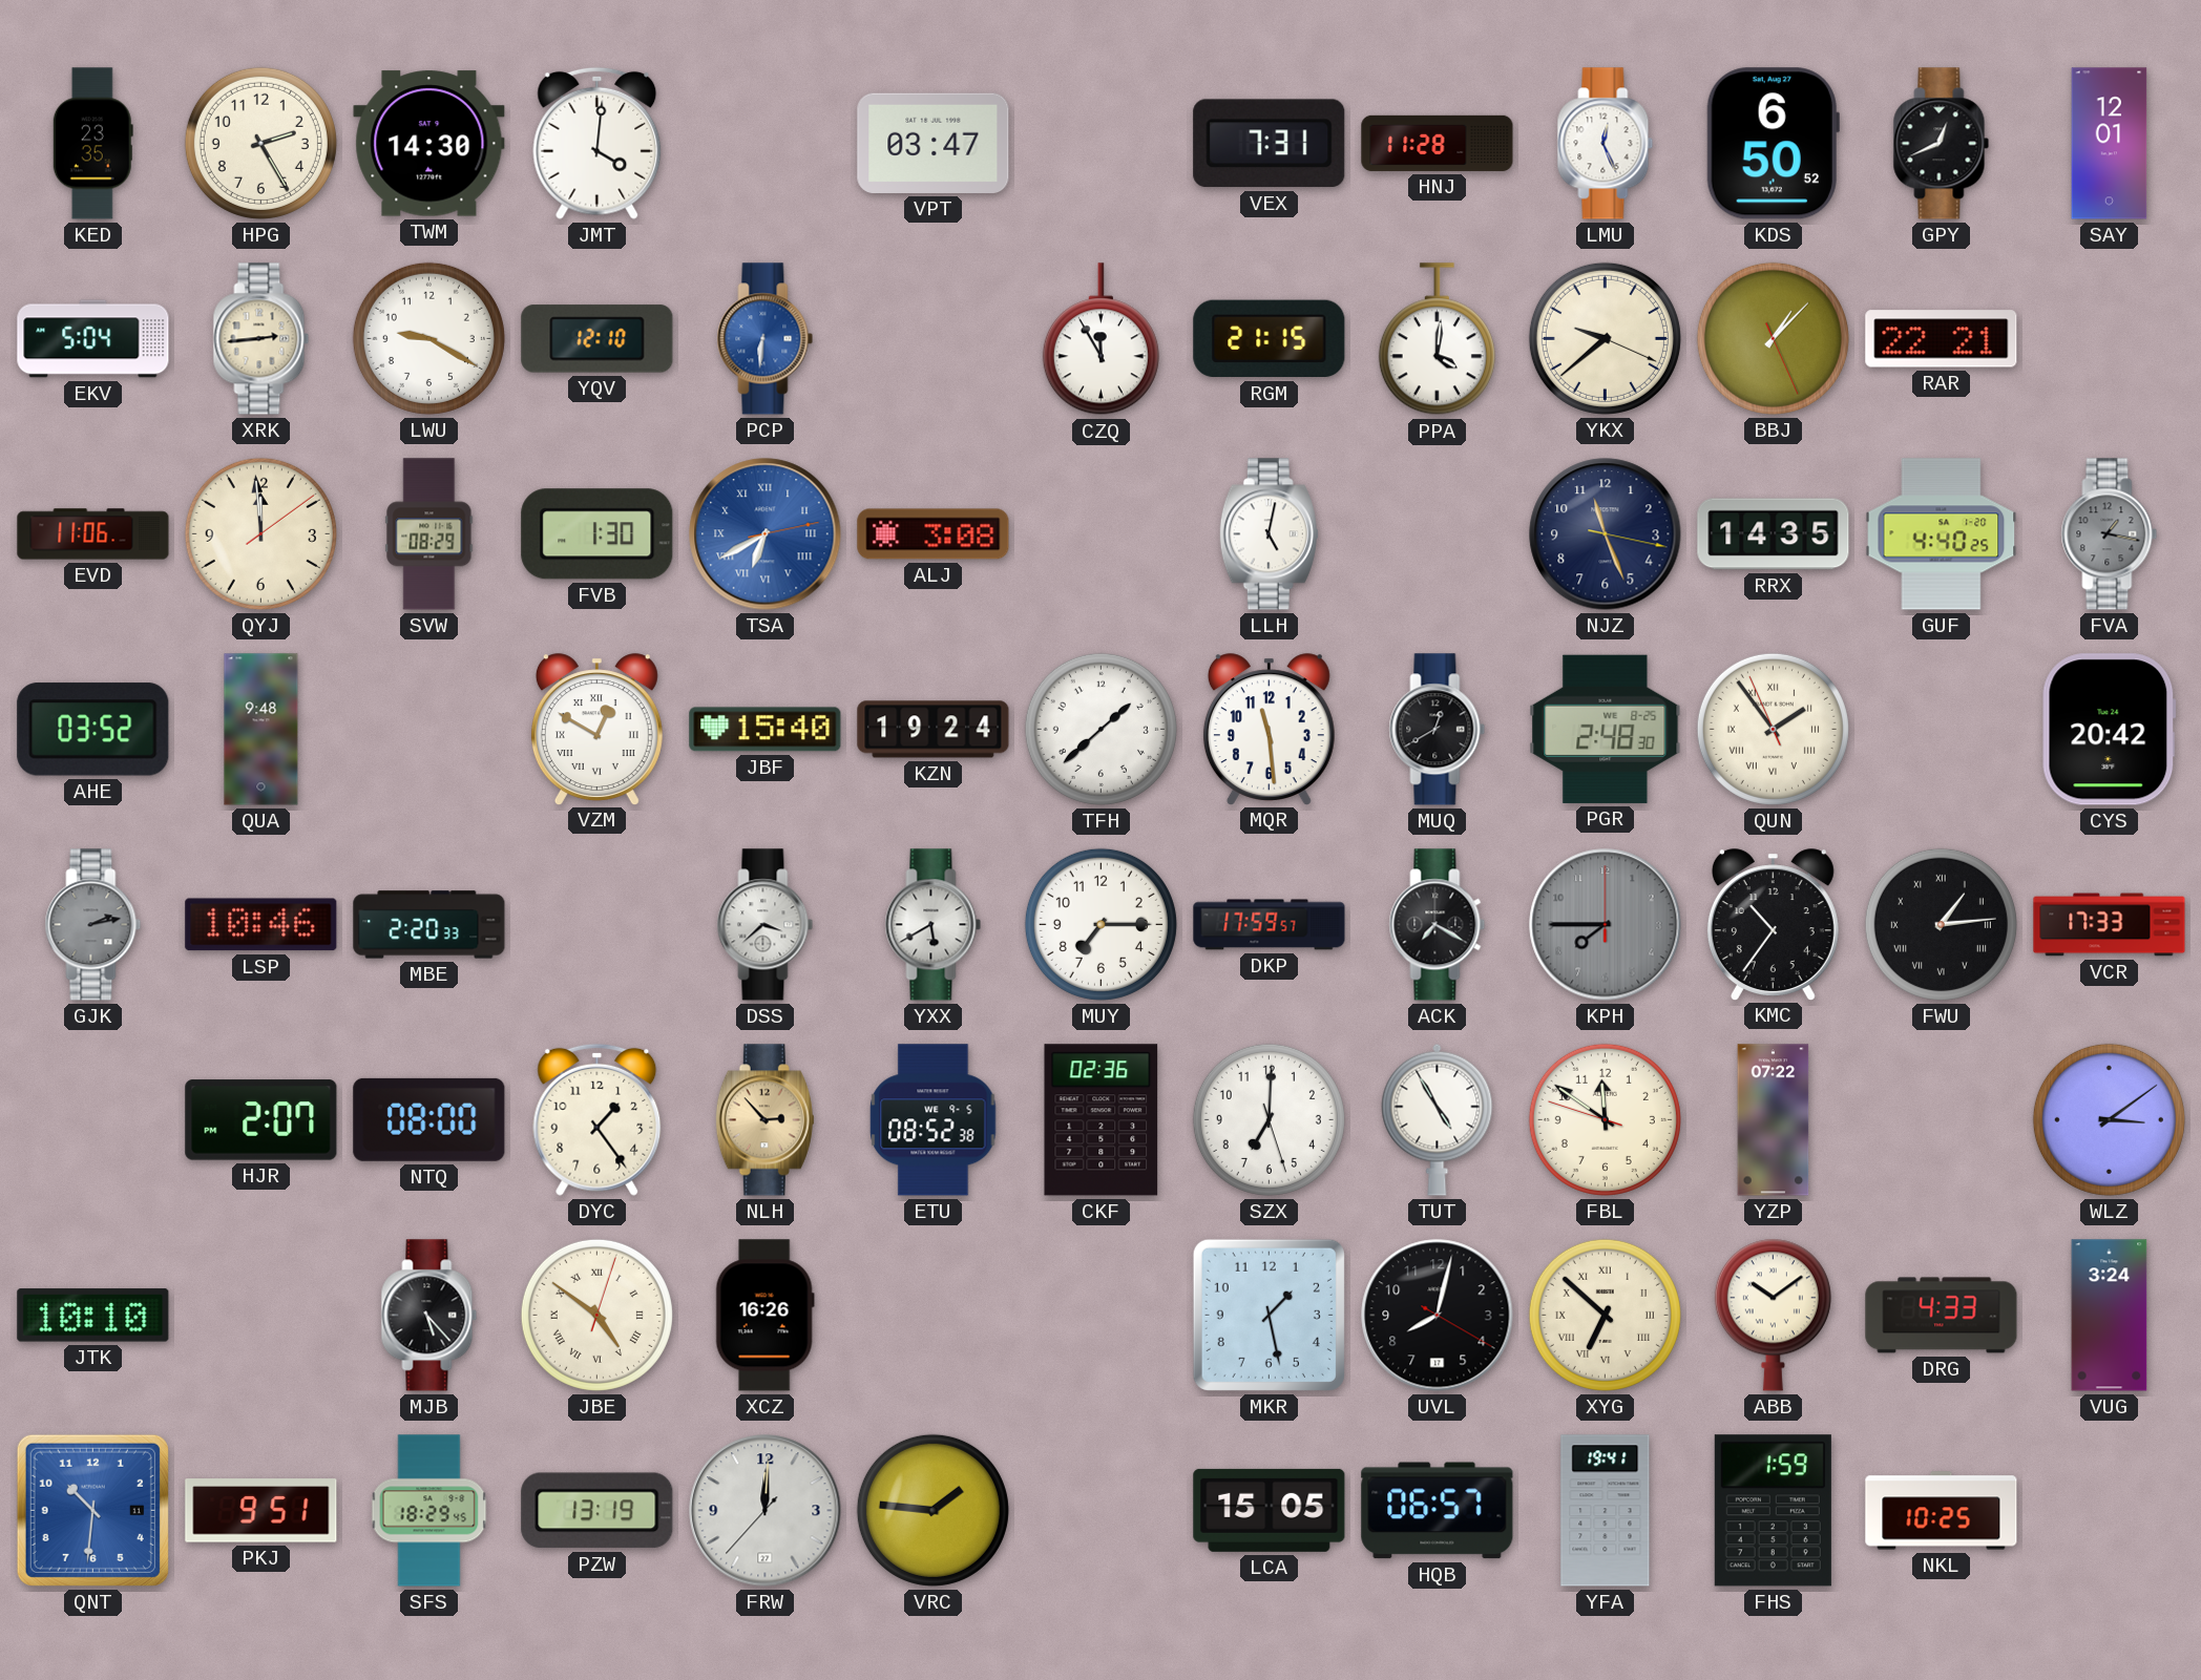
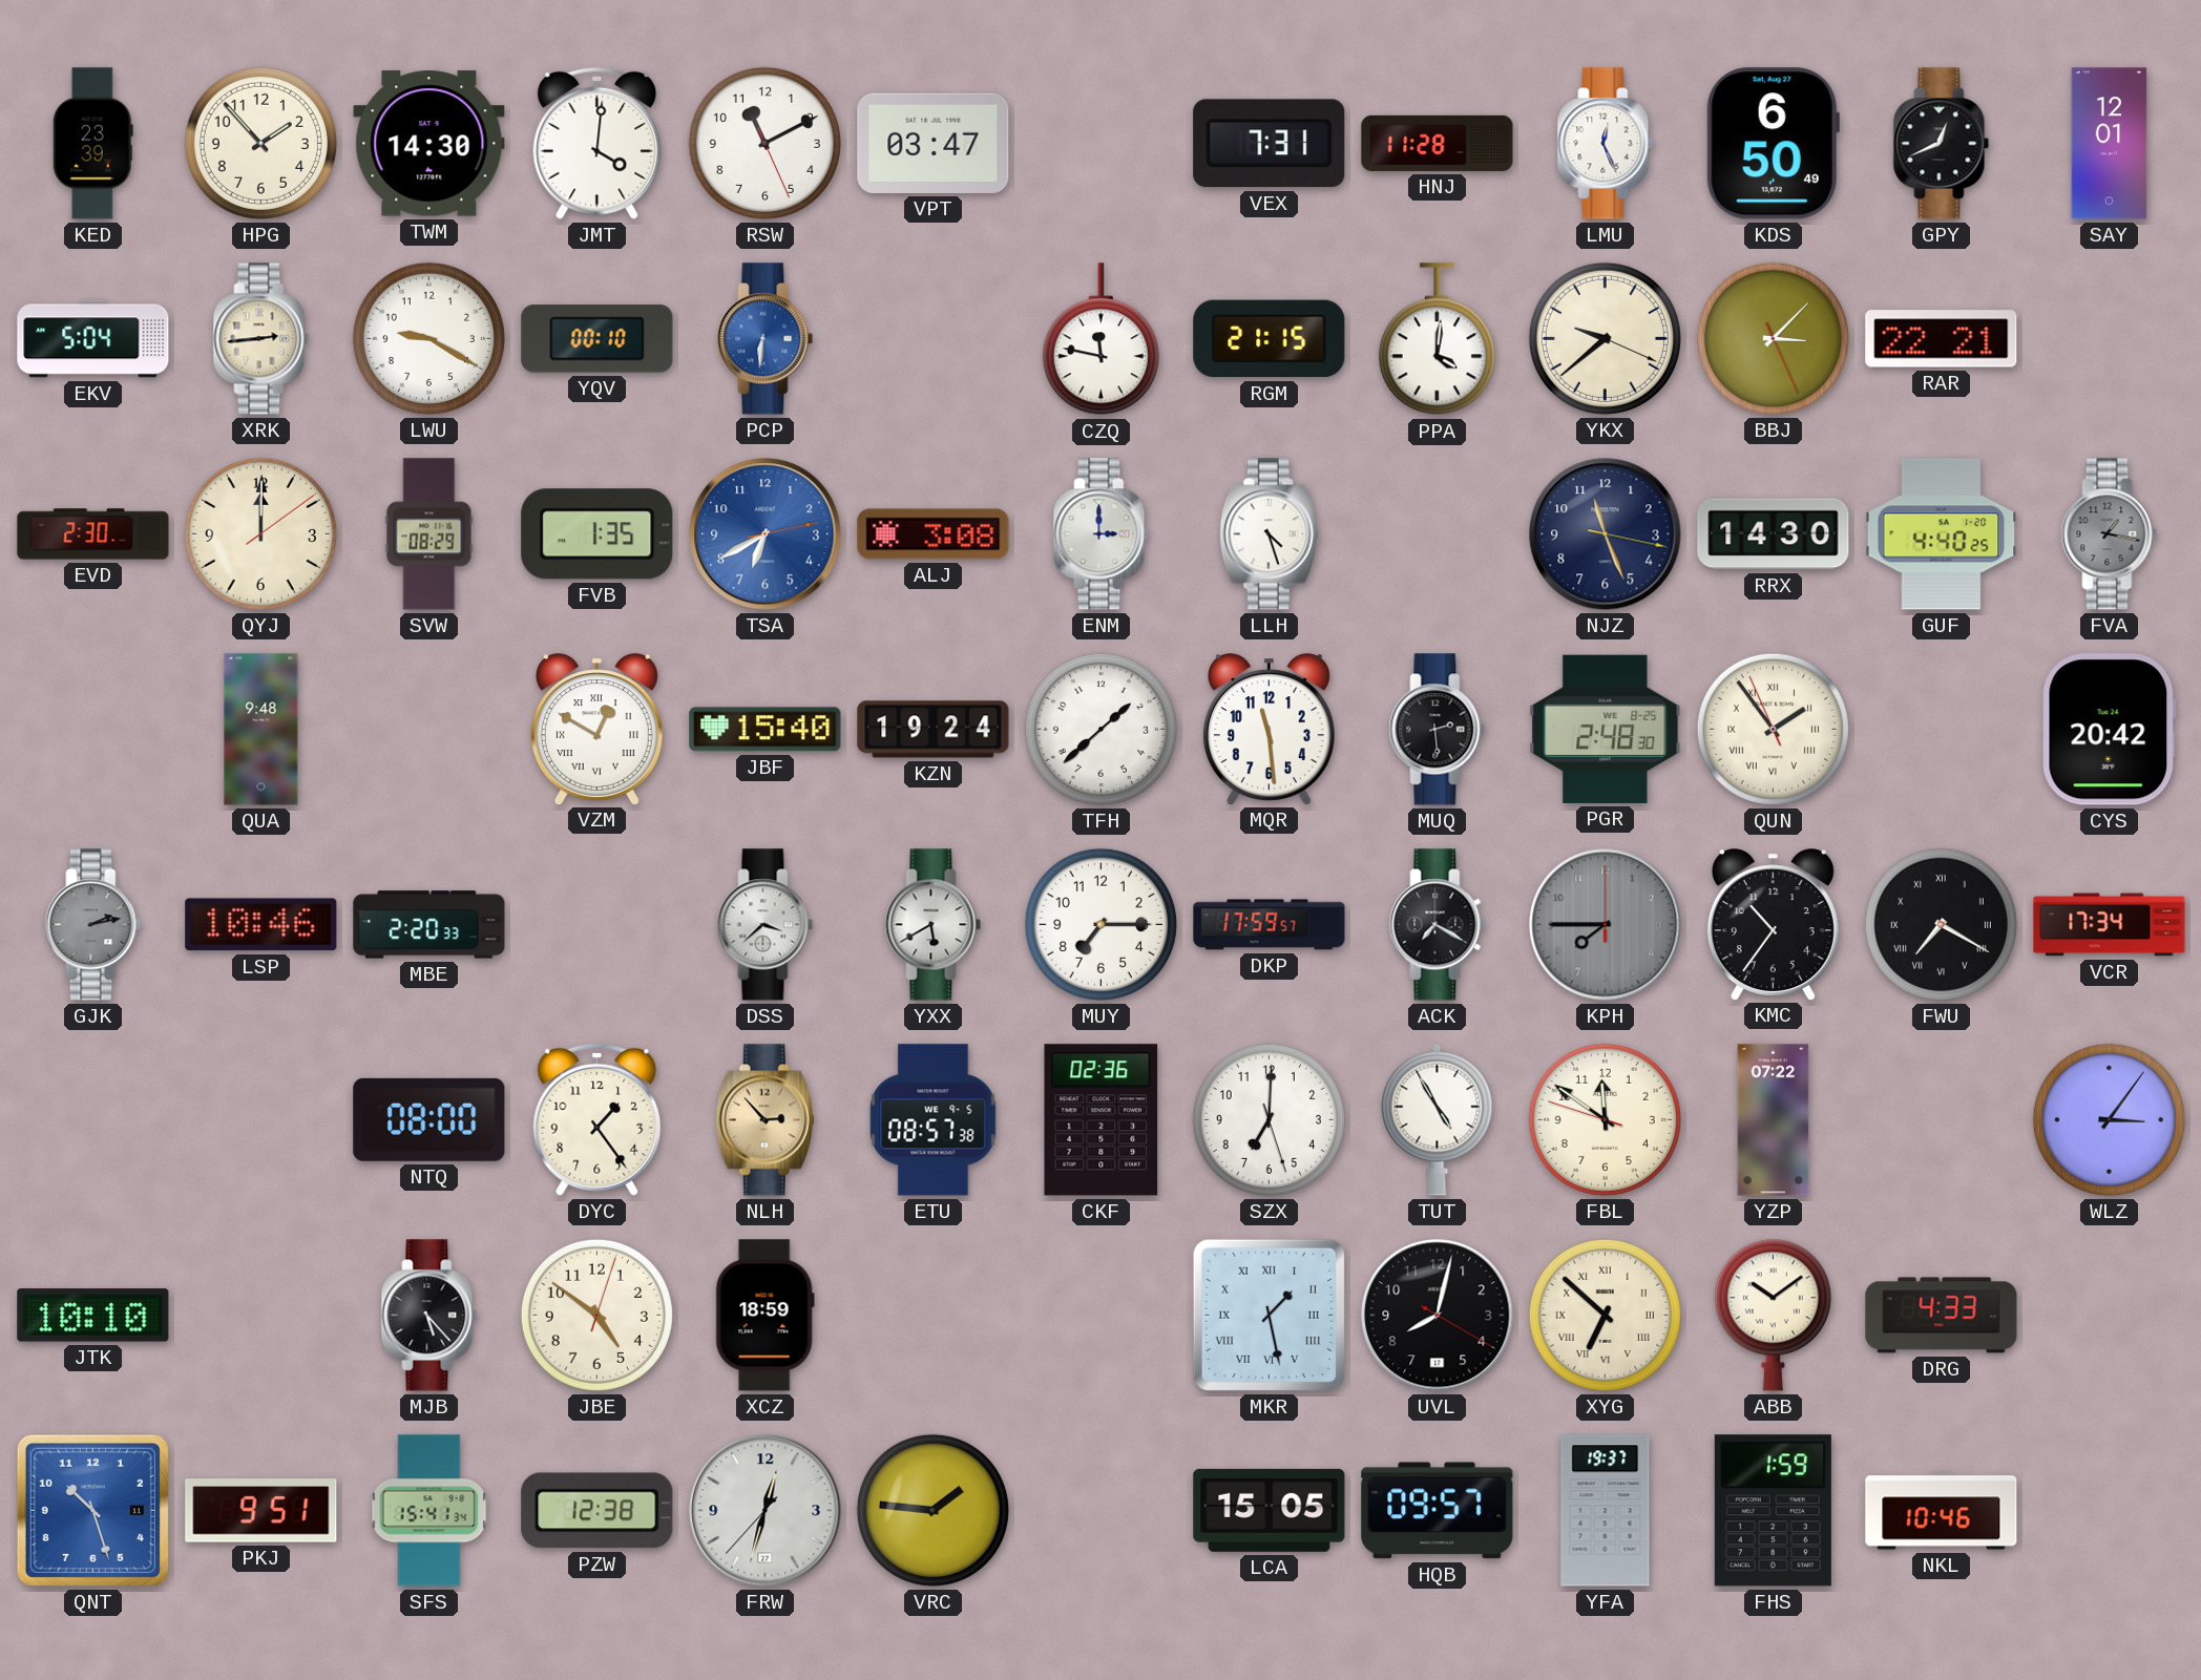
KED: 23:35 -> 23:39 (92, 144)
HPG: 2:25 -> 1:53 (260, 143)
RSW: none -> 11:10 (764, 143)
KDS: 6:50:52 -> 6:50:49 (1773, 144)
YQV: 12:10 -> 00:10 (598, 339)
CZQ: 11:55 -> 11:47 (1100, 339)
BBJ: 1:07 -> 3:07 (1773, 338)
EVD: 11:06 -> 2:30 (93, 534)
QYJ: 11:59 -> 12:00 (260, 533)
FVB: 1:30 -> 1:35 (598, 534)
TSA numerals: Roman -> Arabic (766, 534)
ENM: none -> 3:00 (1102, 534)
LLH: 5:02 -> 4:27 (1269, 534)
RRX: 14:35 -> 14:30 (1774, 534)
AHE: 03:52 -> none (93, 730)
MUQ: 12:40 -> 2:29 (1438, 730)
FWU: 1:14 -> 7:20 (1941, 924)
VCR: 17:33 -> 17:34 (2110, 925)
HJR: 2:07 -> none (261, 1120)
ETU: 08:52 -> 08:57 (934, 1120)
WLZ: 3:09 -> 3:06 (2109, 1119)
JBE numerals: Roman -> Arabic (596, 1315)
XCZ: 16:26 -> 18:59 (764, 1316)
MKR numerals: Arabic -> Roman (1269, 1315)
VUG: 3:24 -> none (2110, 1316)
QNT: 10:31 -> 10:27 (92, 1510)
SFS: 18:29 -> 15:41 (429, 1511)
PZW: 13:19 -> 12:38 (598, 1511)
FRW: 12:00 -> 12:32 (766, 1511)
HQB: 06:57 -> 09:57 (1438, 1511)
YFA: 19:41 -> 19:37 (1606, 1511)
NKL: 10:25 -> 10:46 (1942, 1511)
